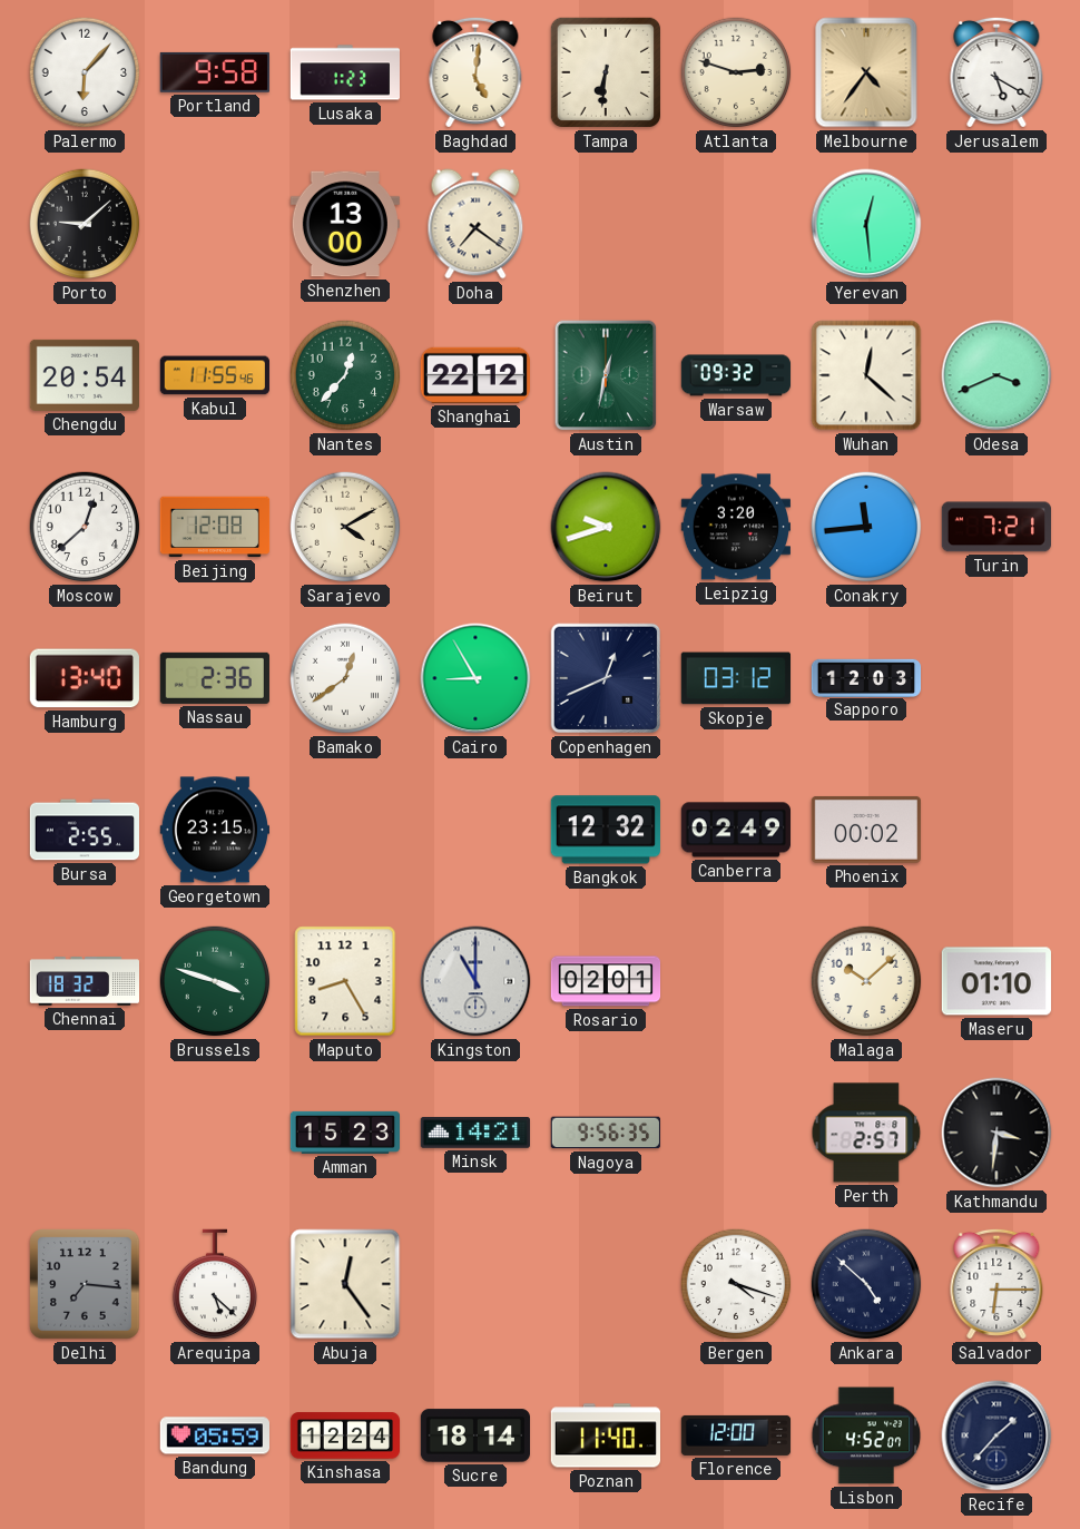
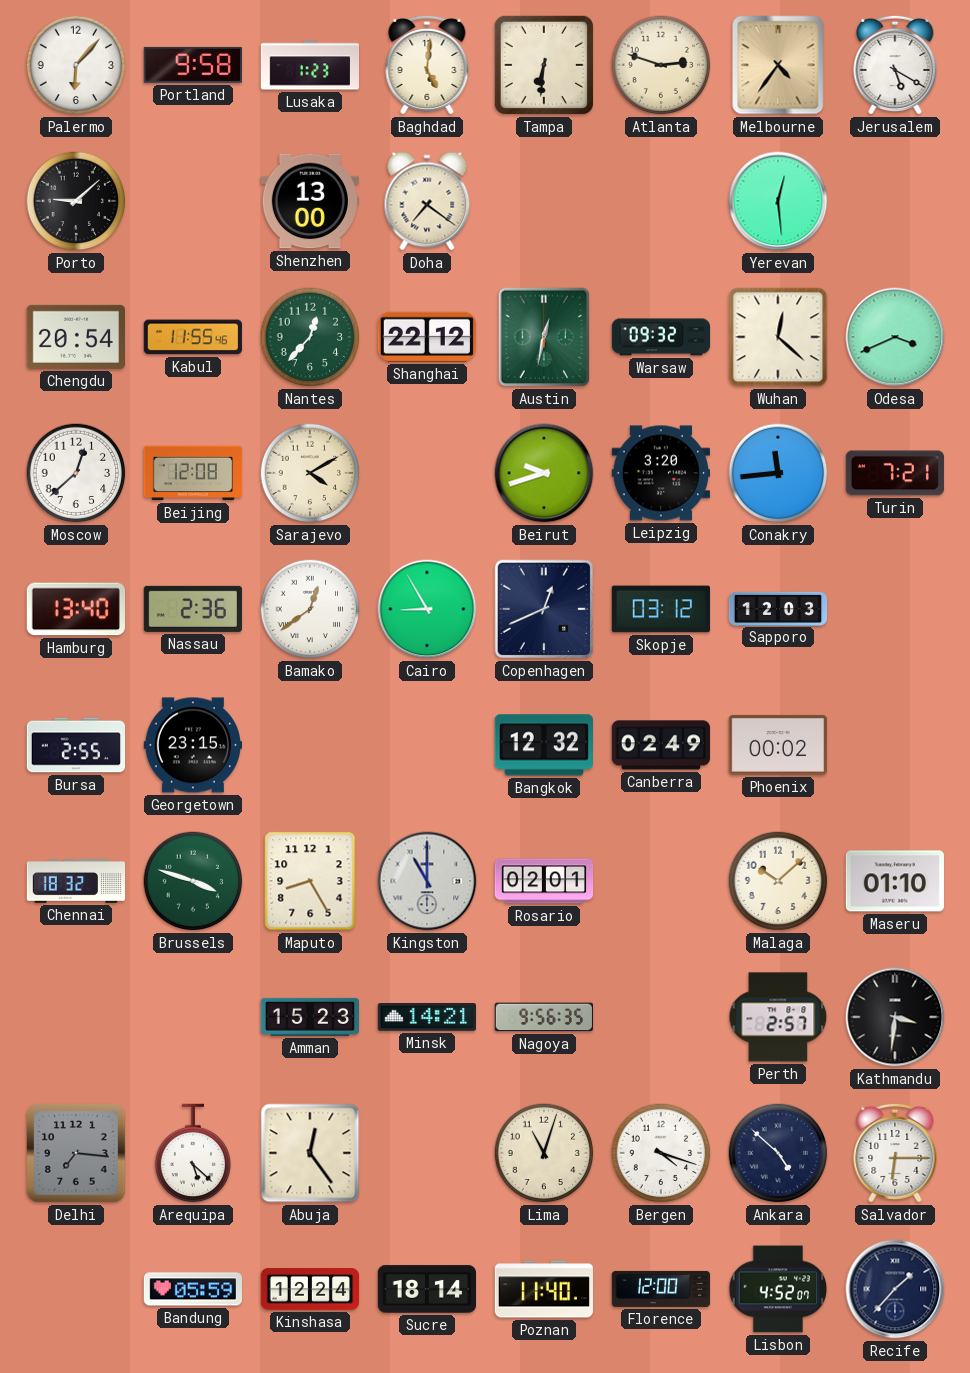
Lima: none -> 11:03 (544, 1153)
